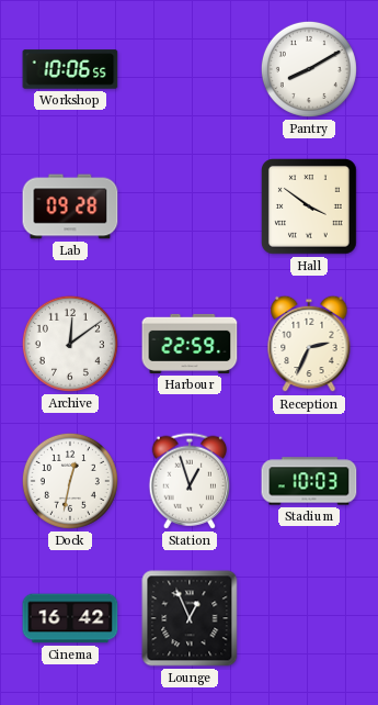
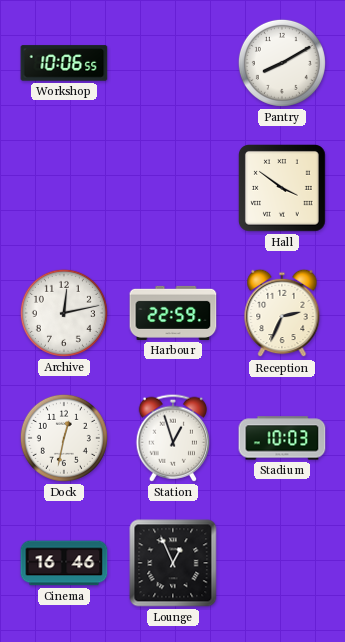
Lab: 09:28 -> none (70, 206)
Archive: 12:09 -> 12:13 (64, 313)
Cinema: 16:42 -> 16:46 (64, 563)
